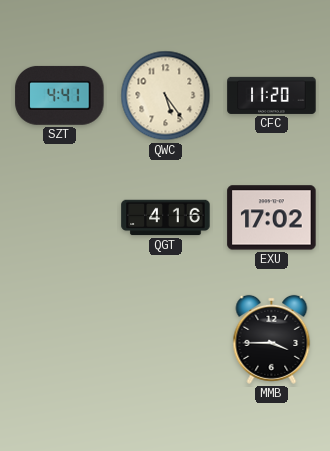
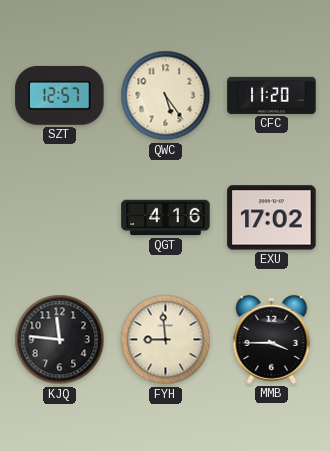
SZT: 4:41 -> 12:57 (60, 95)
KJQ: none -> 11:46 (60, 340)
FYH: none -> 8:59 (166, 340)
